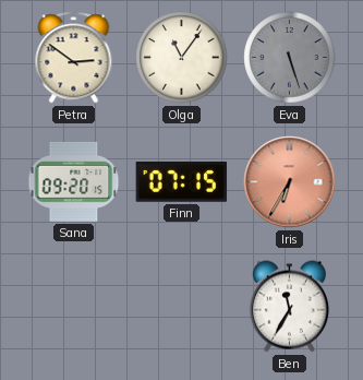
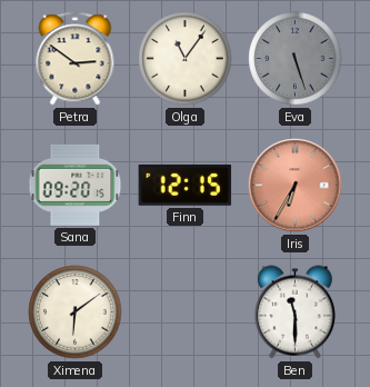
Finn: 07:15 -> 12:15 (186, 185)
Ximena: none -> 6:09 (76, 312)
Ben: 11:35 -> 11:30 (294, 312)
